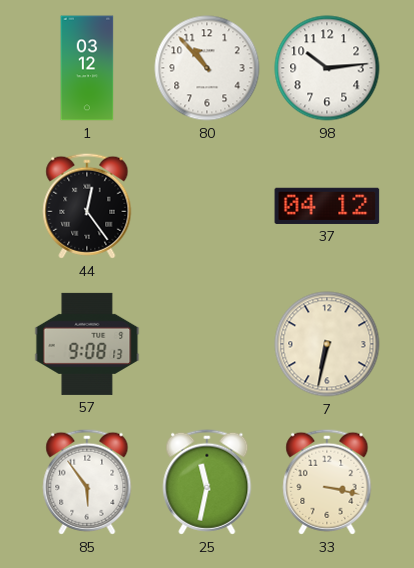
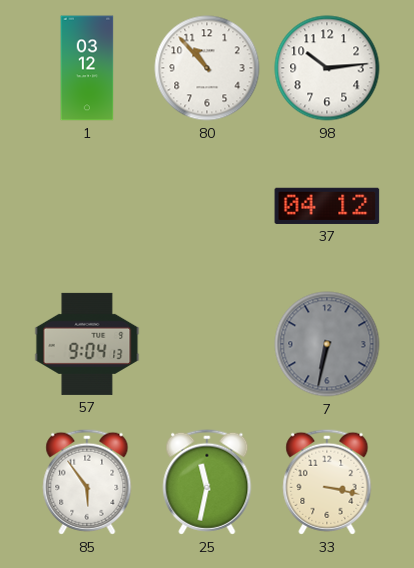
44: 12:24 -> none (87, 206)
57: 9:08 -> 9:04 (87, 344)
7 dial: cream -> grey (327, 344)
